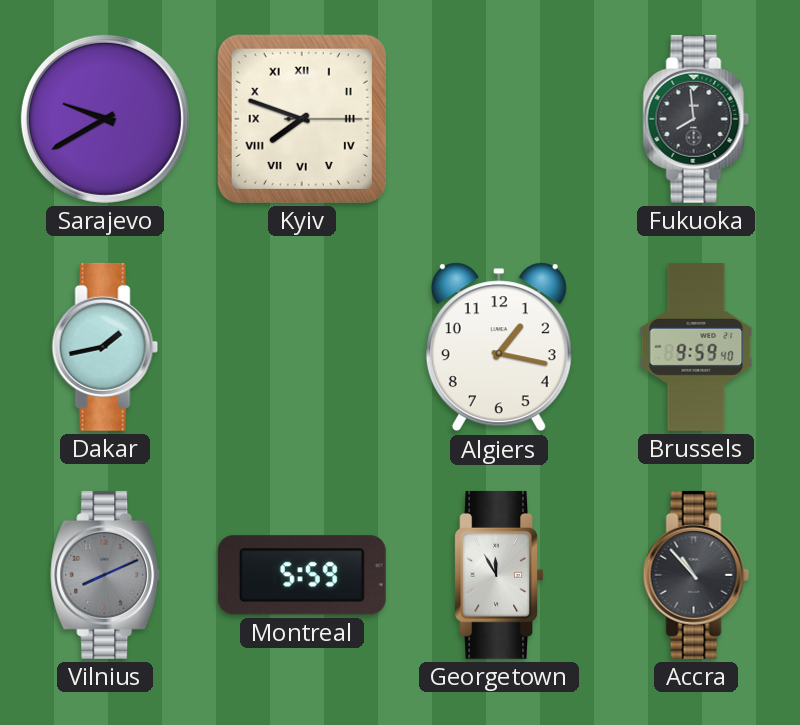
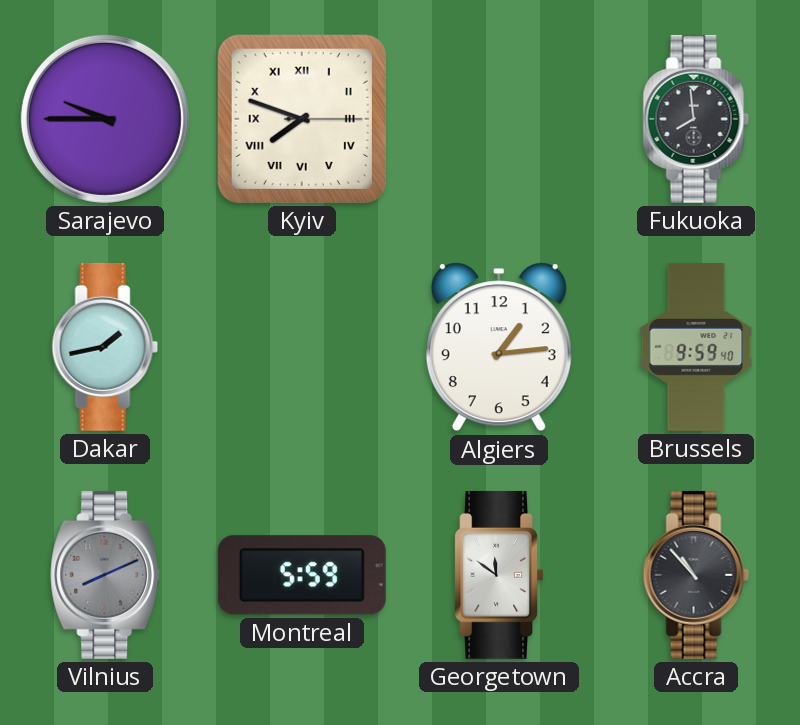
Sarajevo: 9:40 -> 9:45 (105, 119)
Algiers: 1:17 -> 1:14 (499, 347)
Georgetown: 11:55 -> 11:51 (498, 575)
